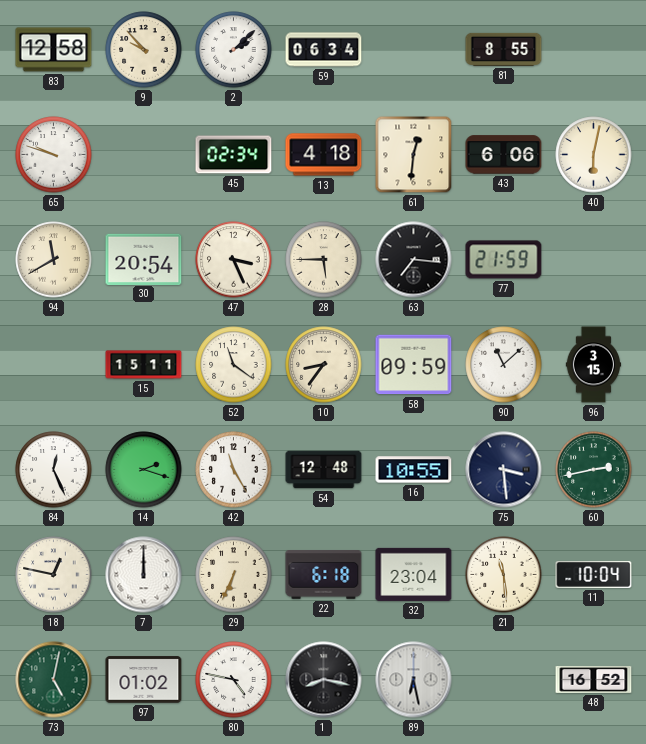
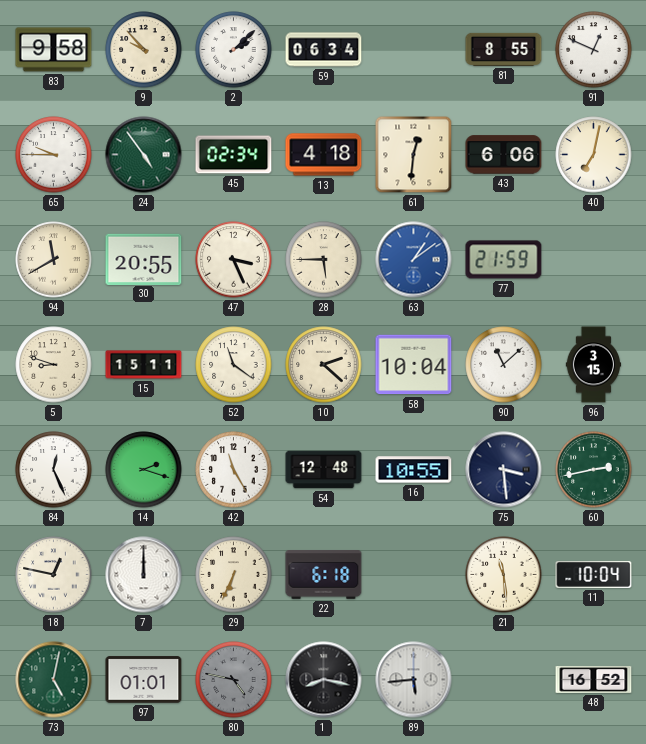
83: 12:58 -> 9:58 (54, 50)
91: none -> 12:49 (594, 50)
65: 9:48 -> 9:45 (54, 155)
24: none -> 4:54 (144, 155)
40: 6:02 -> 7:02 (594, 155)
30: 20:54 -> 20:55 (144, 259)
63: 7:16 -> 1:09 (414, 260)
63 dial: black -> blue (414, 260)
5: none -> 8:48 (54, 365)
10: 8:36 -> 2:22 (324, 365)
58: 09:59 -> 10:04 (414, 365)
32: 23:04 -> none (414, 574)
97: 01:02 -> 01:01 (144, 680)
80 dial: white -> grey (234, 680)
89: 6:28 -> 5:44 (414, 680)
